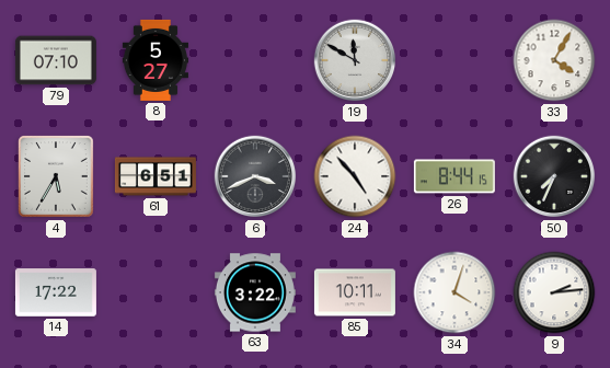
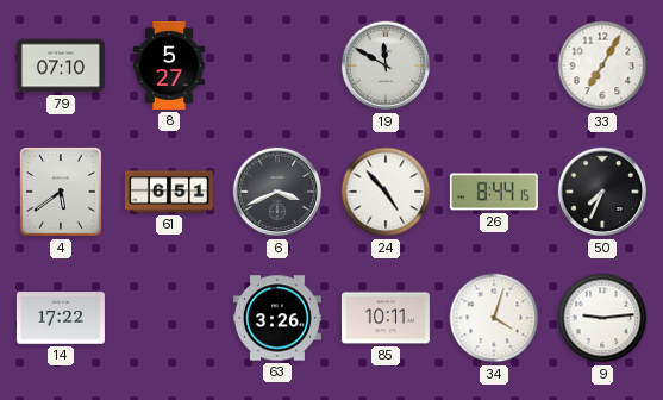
33: 4:05 -> 7:05 (602, 65)
4: 5:35 -> 5:39 (62, 192)
63: 3:22 -> 3:26 (277, 318)
9: 2:14 -> 9:14 (602, 318)
